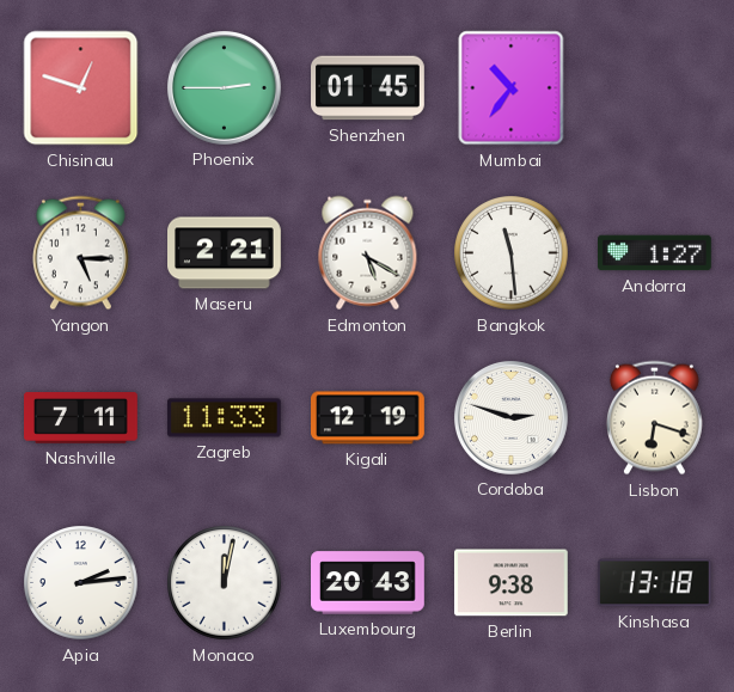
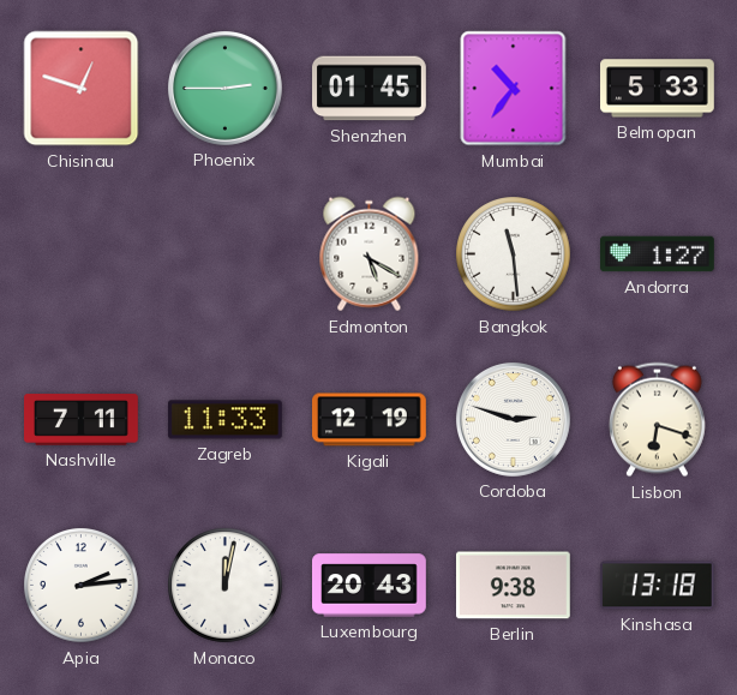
Belmopan: none -> 5:33 (658, 89)
Yangon: 5:15 -> none (80, 253)
Maseru: 2:21 -> none (225, 253)
